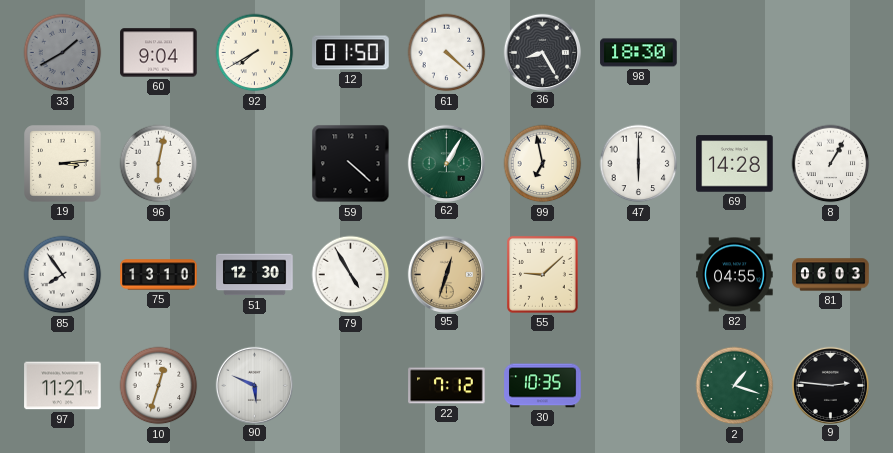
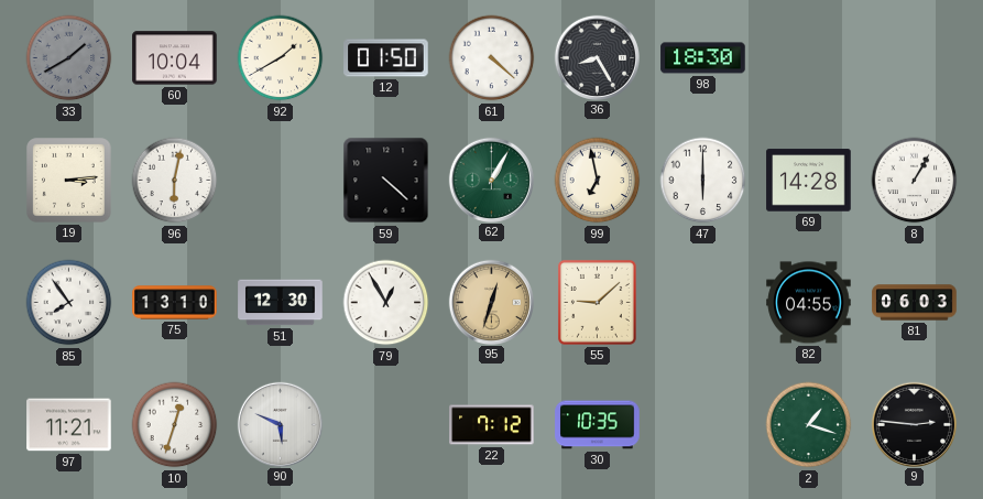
60: 9:04 -> 10:04 (175, 58)
92: 7:40 -> 1:40 (281, 58)
79: 4:55 -> 12:55 (386, 303)
